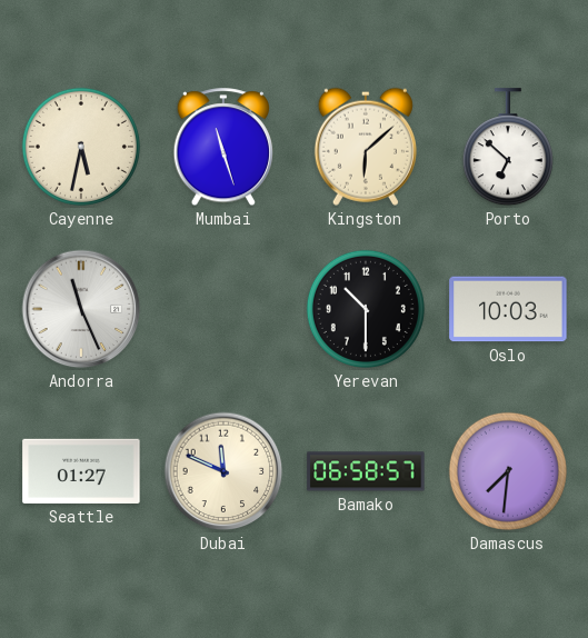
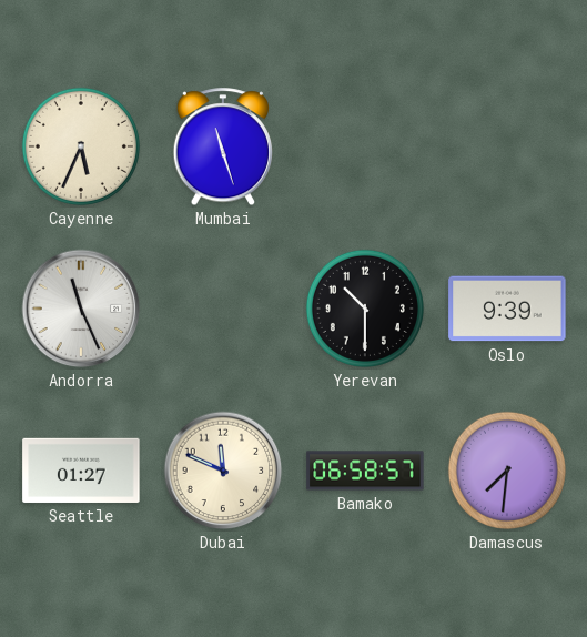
Cayenne: 5:32 -> 5:34 (81, 146)
Kingston: 6:08 -> none (366, 147)
Porto: 6:52 -> none (508, 148)
Oslo: 10:03 -> 9:39 (507, 309)
